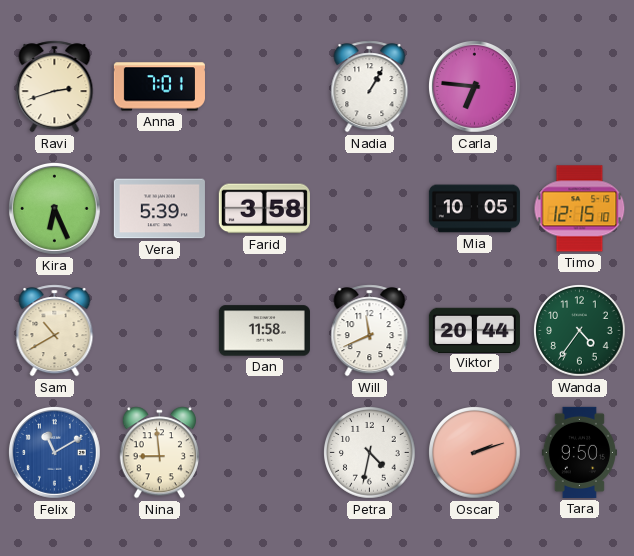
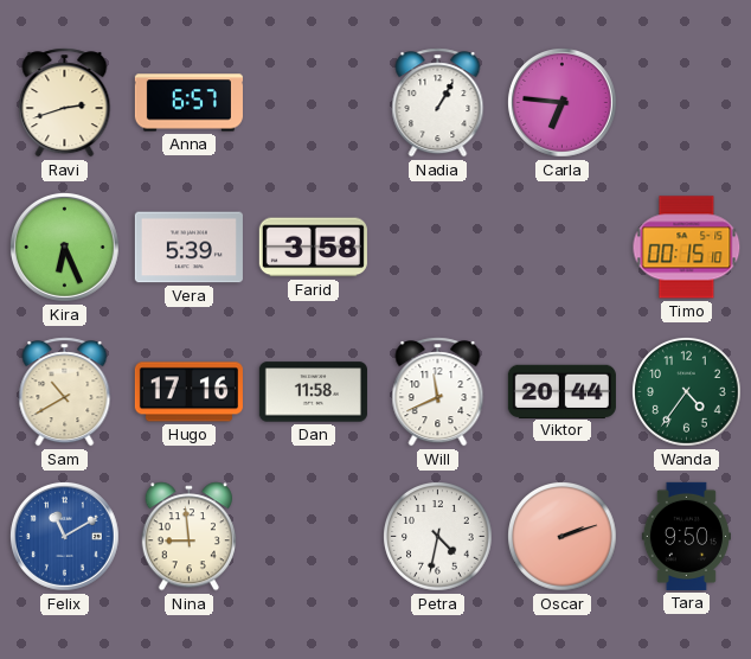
Anna: 7:01 -> 6:57 (188, 103)
Mia: 10:05 -> none (474, 209)
Timo: 12:15 -> 00:15 (687, 248)
Hugo: none -> 17:16 (188, 392)
